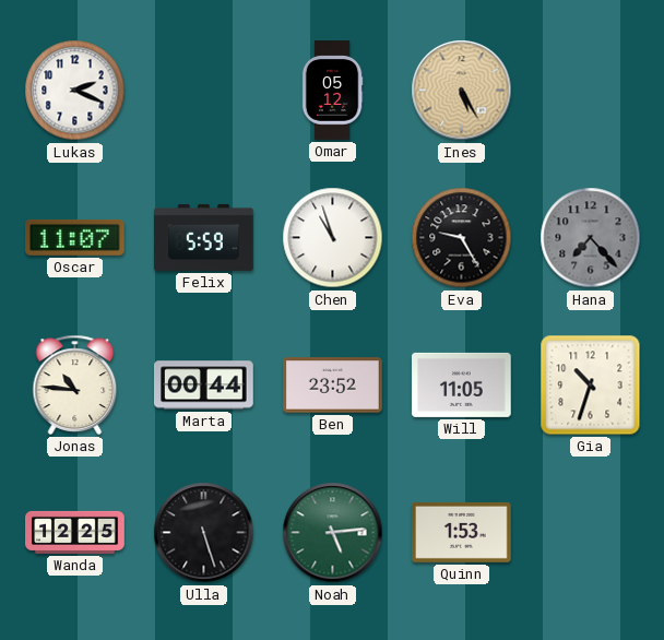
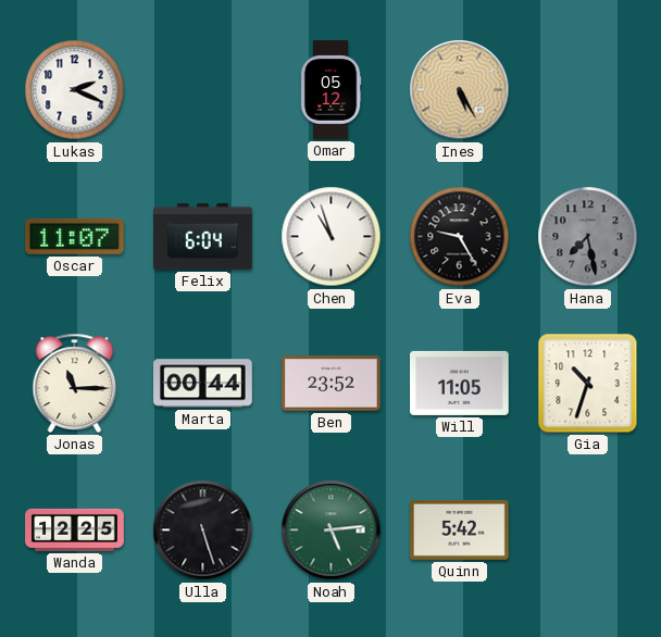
Felix: 5:59 -> 6:04 (203, 236)
Hana: 7:23 -> 7:28 (588, 237)
Jonas: 10:46 -> 11:15 (75, 383)
Quinn: 1:53 -> 5:42 (460, 529)
